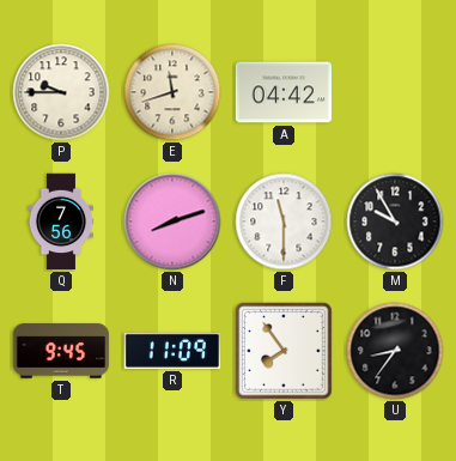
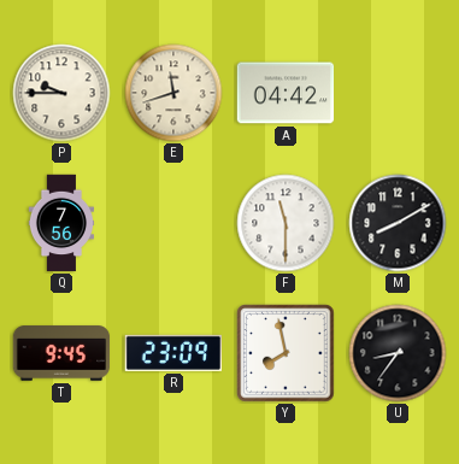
N: 8:12 -> none (172, 222)
M: 9:55 -> 8:10 (398, 223)
R: 11:09 -> 23:09 (172, 353)
Y: 7:54 -> 7:58 (286, 353)
